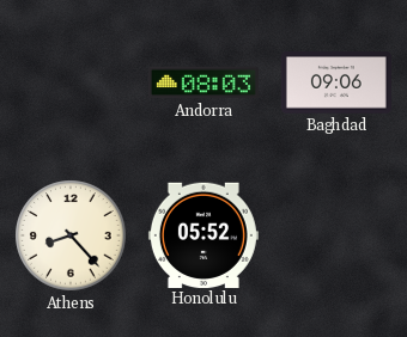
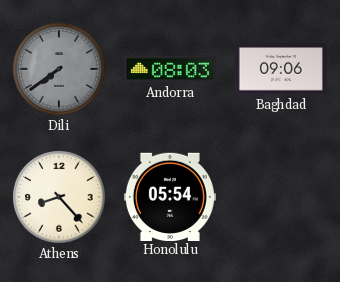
Dili: none -> 7:39 (59, 69)
Honolulu: 05:52 -> 05:54 (170, 196)
